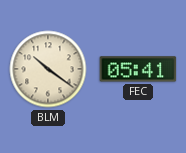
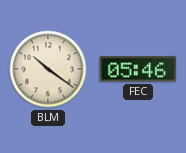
FEC: 05:41 -> 05:46 (138, 69)
